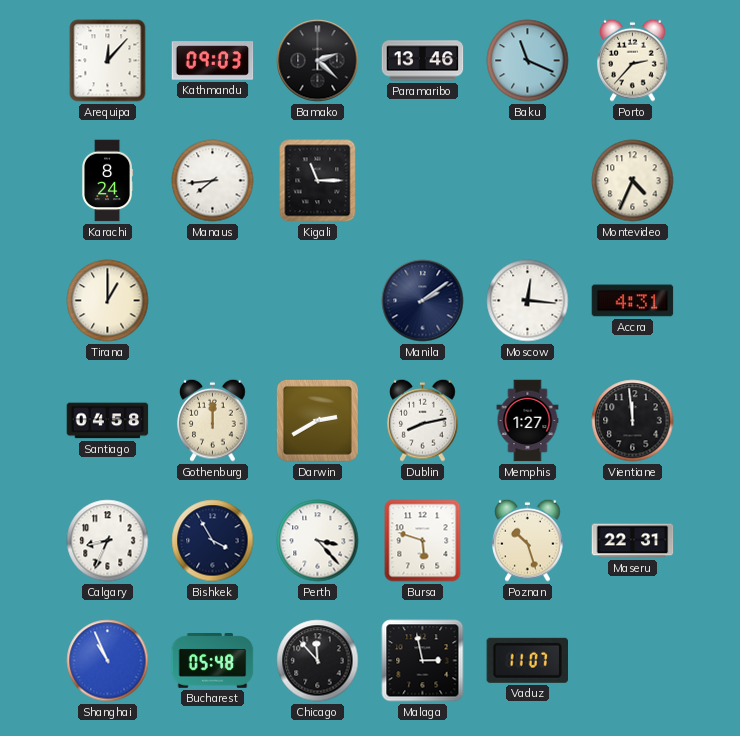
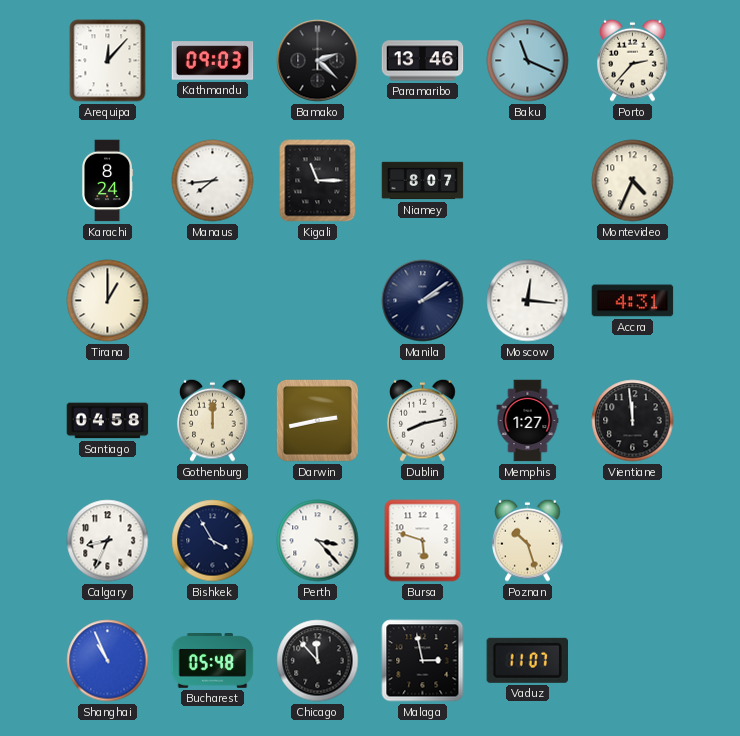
Niamey: none -> 8:07 (423, 181)
Darwin: 2:40 -> 2:43 (317, 420)
Maseru: 22:31 -> none (633, 541)
